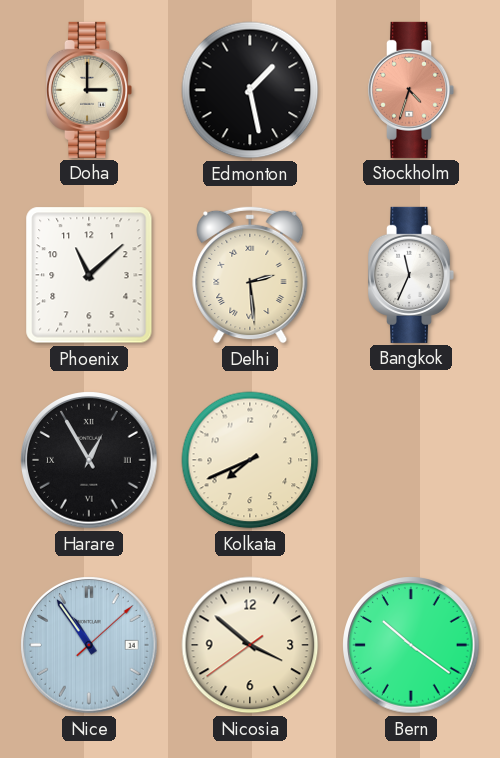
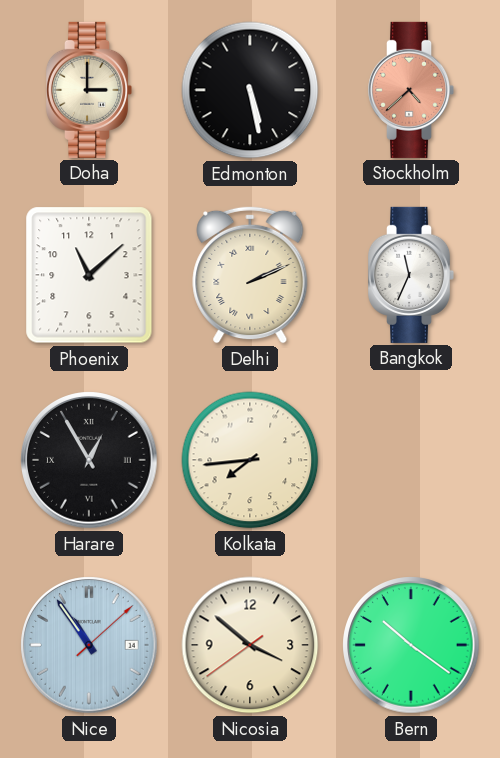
Edmonton: 1:28 -> 5:28 (250, 90)
Stockholm: 4:33 -> 4:38 (411, 90)
Delhi: 2:29 -> 2:11 (250, 275)
Kolkata: 7:41 -> 7:44 (250, 460)
